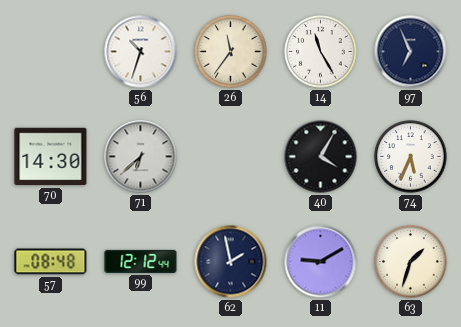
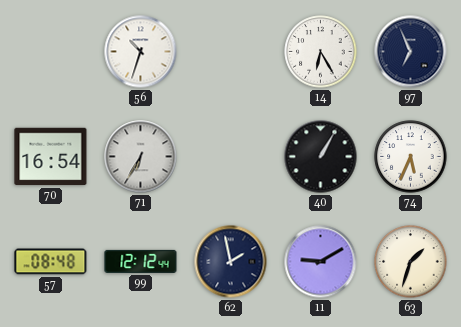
26: 11:36 -> none (231, 52)
14: 11:25 -> 6:25 (321, 52)
70: 14:30 -> 16:54 (51, 157)
71: 6:38 -> 6:35 (141, 157)
40: 4:05 -> 1:05 (321, 157)
